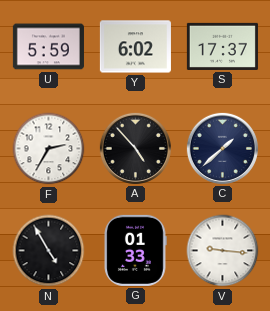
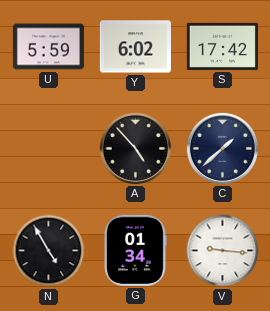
S: 17:37 -> 17:42 (222, 46)
F: 2:35 -> none (49, 149)
G: 01:33 -> 01:34 (135, 250)
